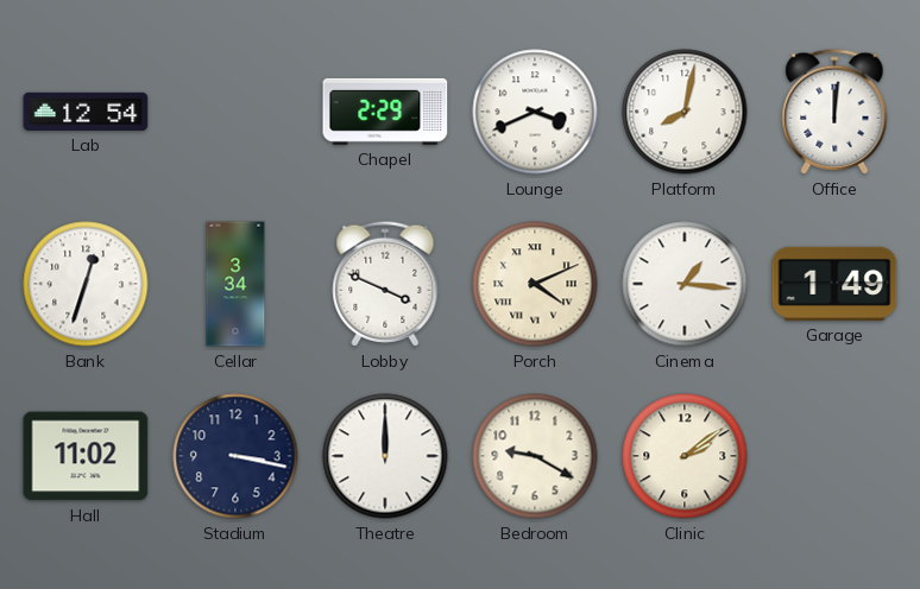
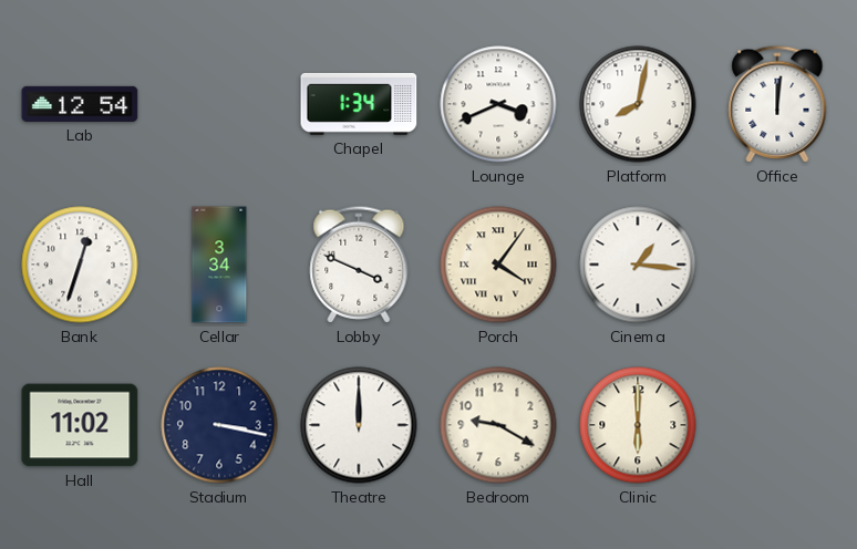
Chapel: 2:29 -> 1:34 (359, 104)
Porch: 4:11 -> 4:06 (498, 265)
Garage: 1:49 -> none (834, 284)
Clinic: 2:09 -> 6:00 (638, 425)
